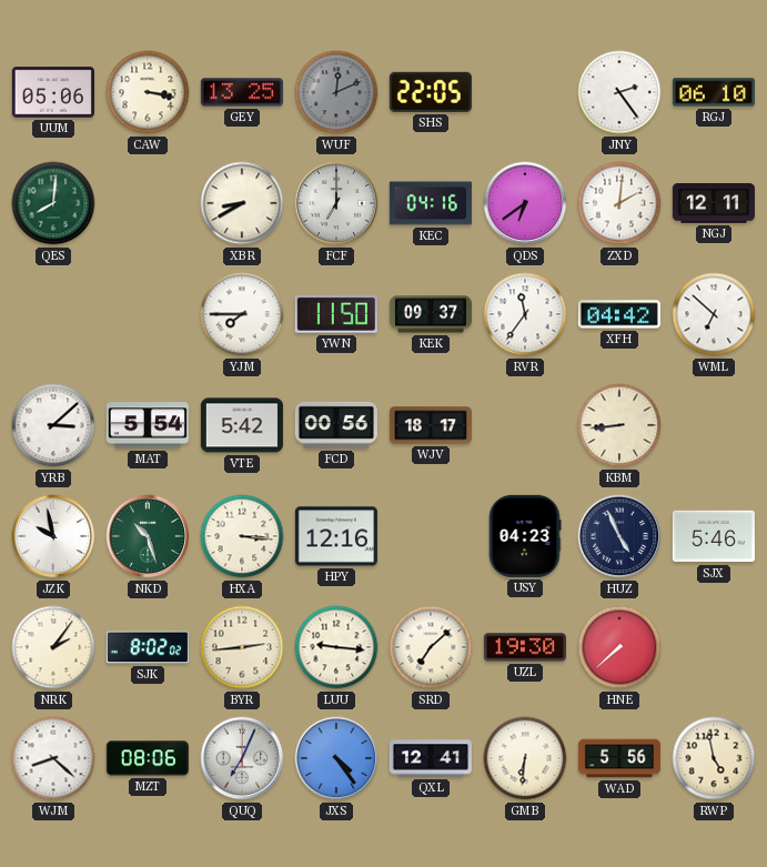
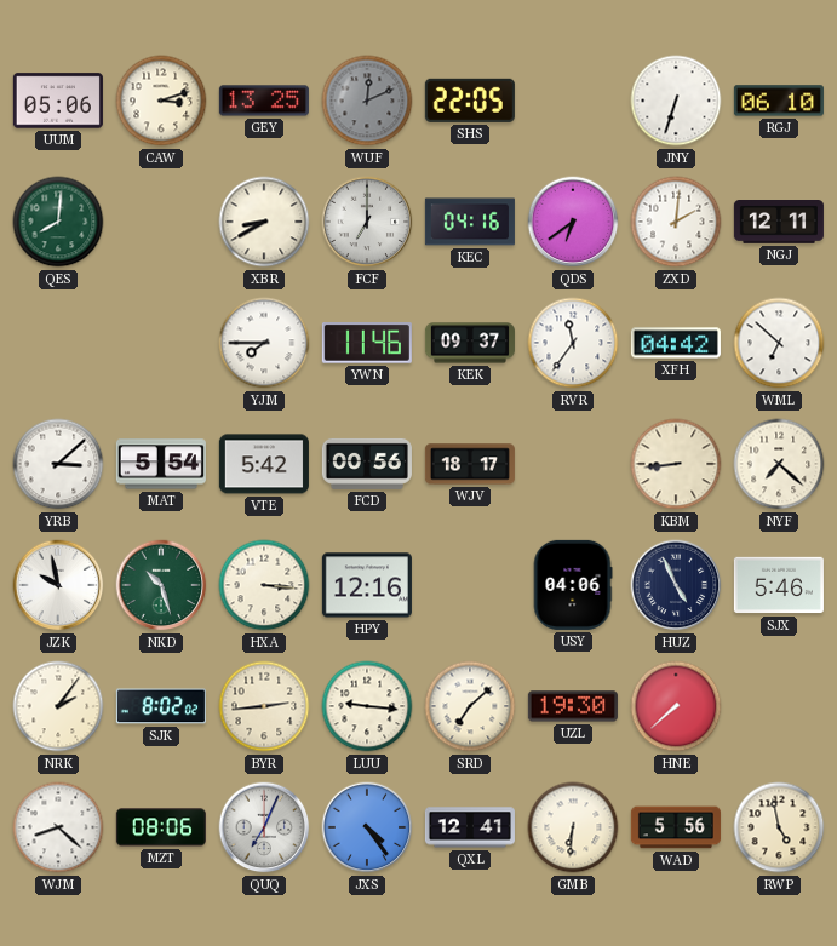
CAW: 3:17 -> 3:12 (161, 101)
JNY: 2:24 -> 6:33 (676, 101)
YWN: 11:50 -> 11:46 (367, 344)
NYF: none -> 7:22 (779, 464)
USY: 04:23 -> 04:06 (573, 585)
